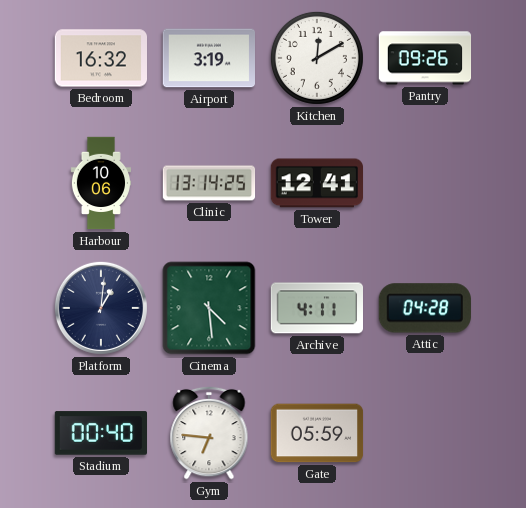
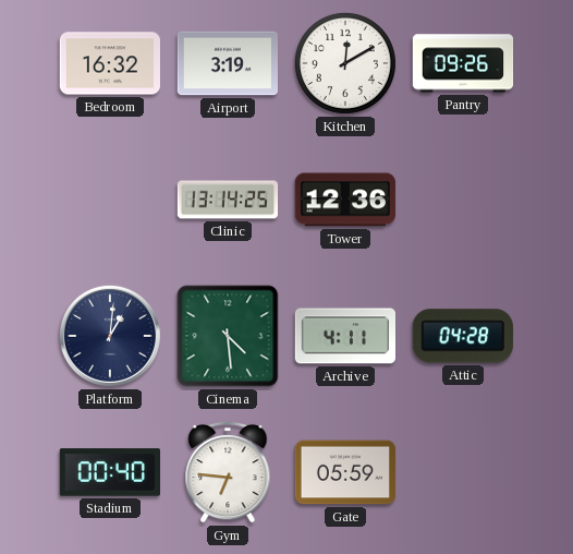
Harbour: 10:06 -> none (100, 183)
Tower: 12:41 -> 12:36 (344, 200)
